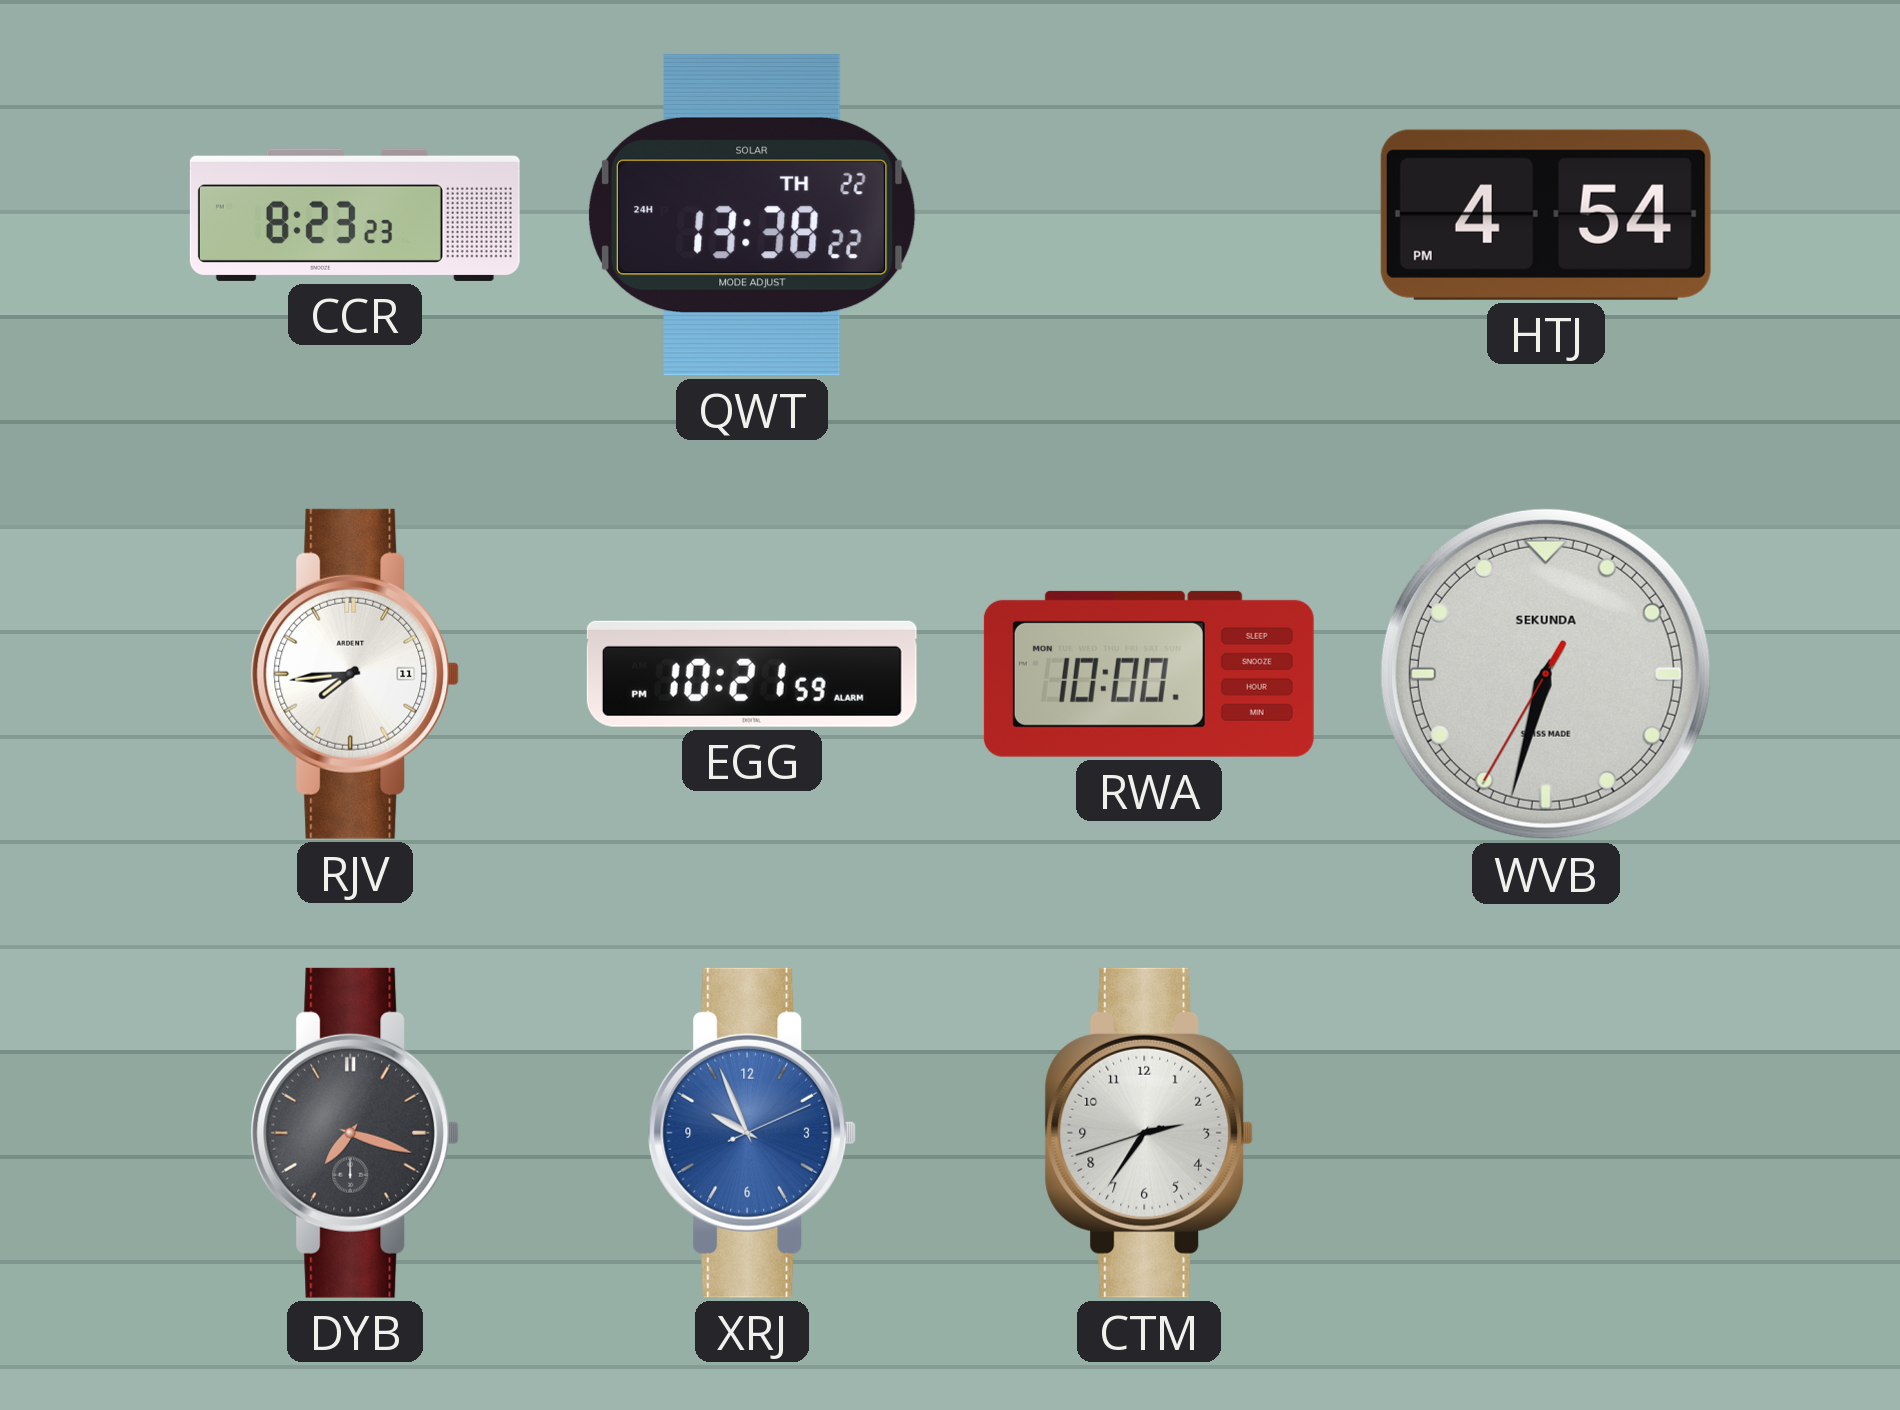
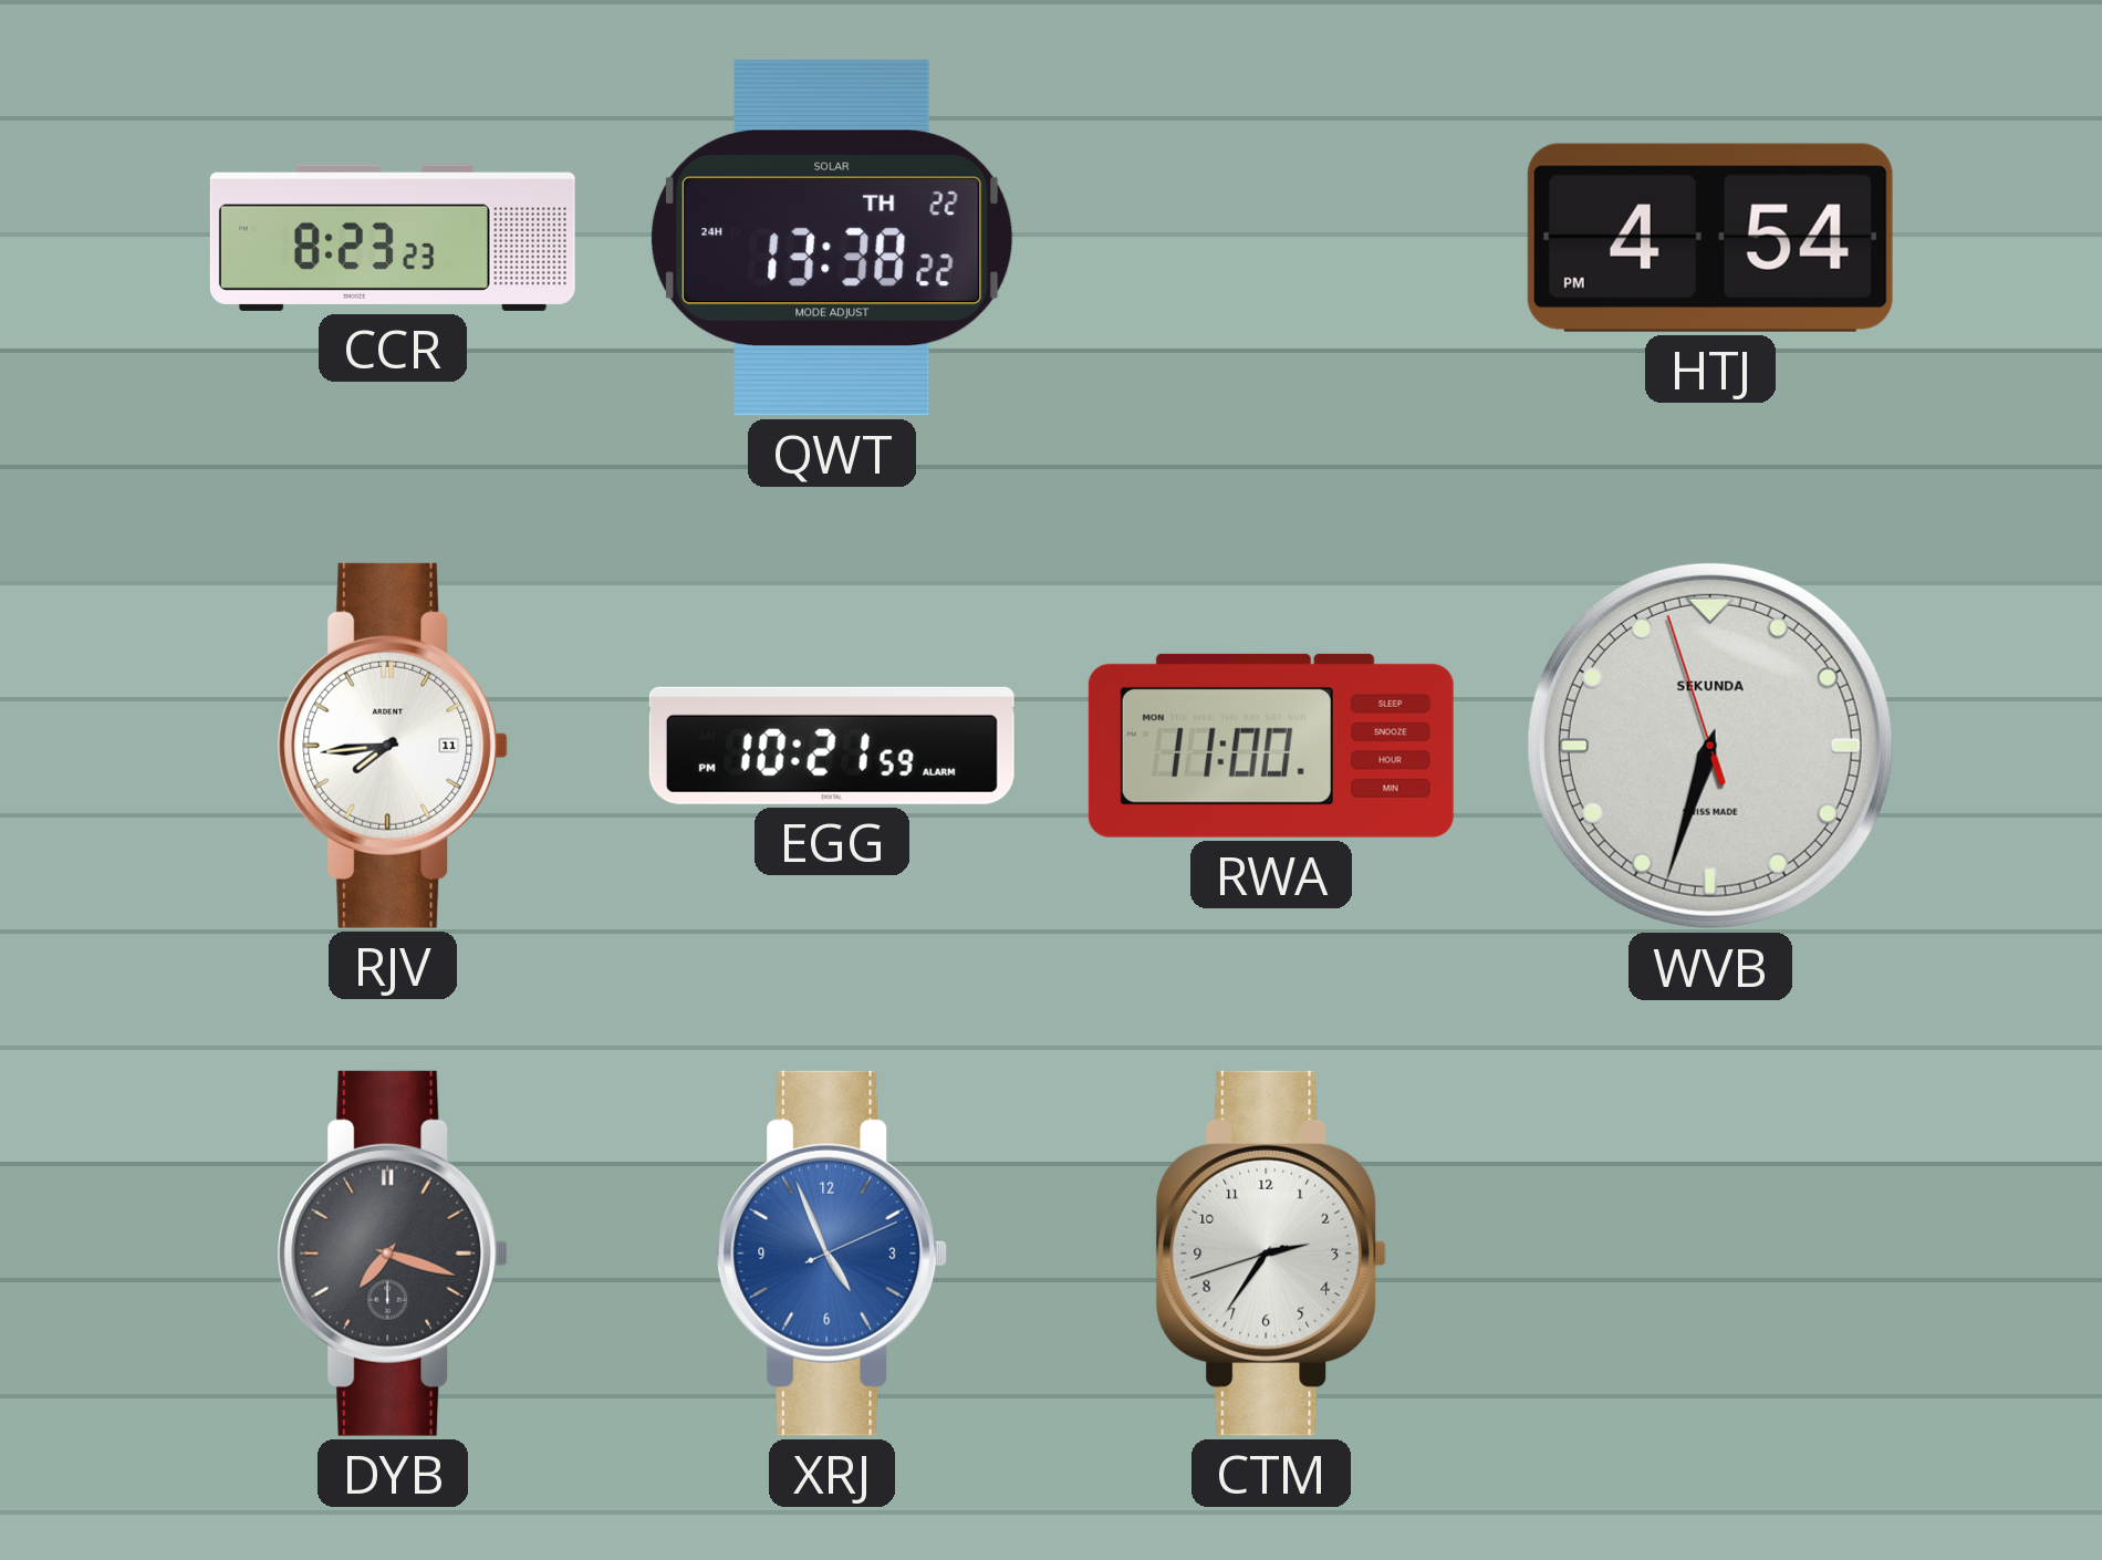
RWA: 10:00 -> 11:00 (1271, 746)
WVB: 6:32:35 -> 6:32:57 (1710, 746)
XRJ: 9:56 -> 4:56 (832, 1254)
